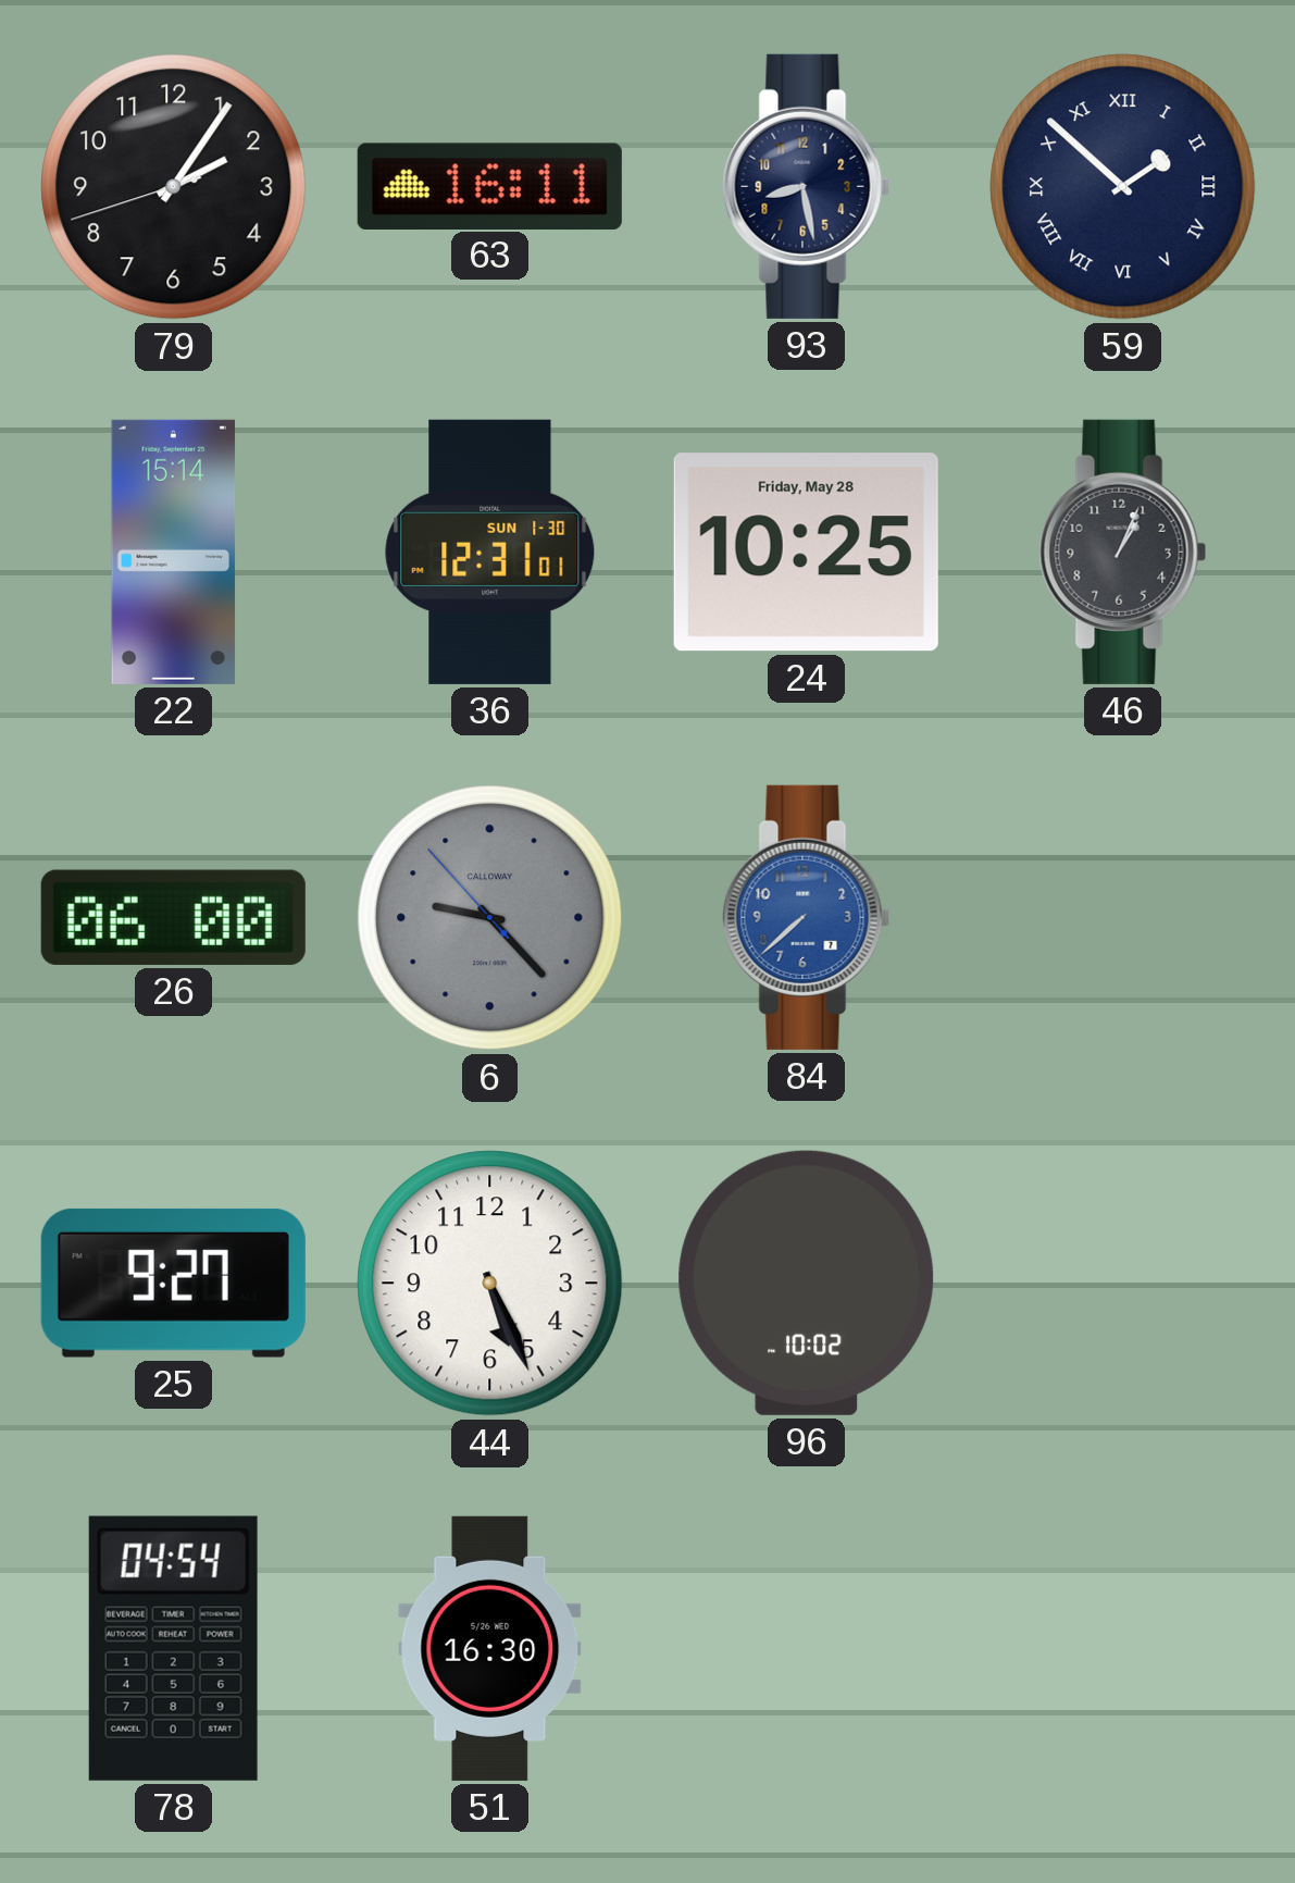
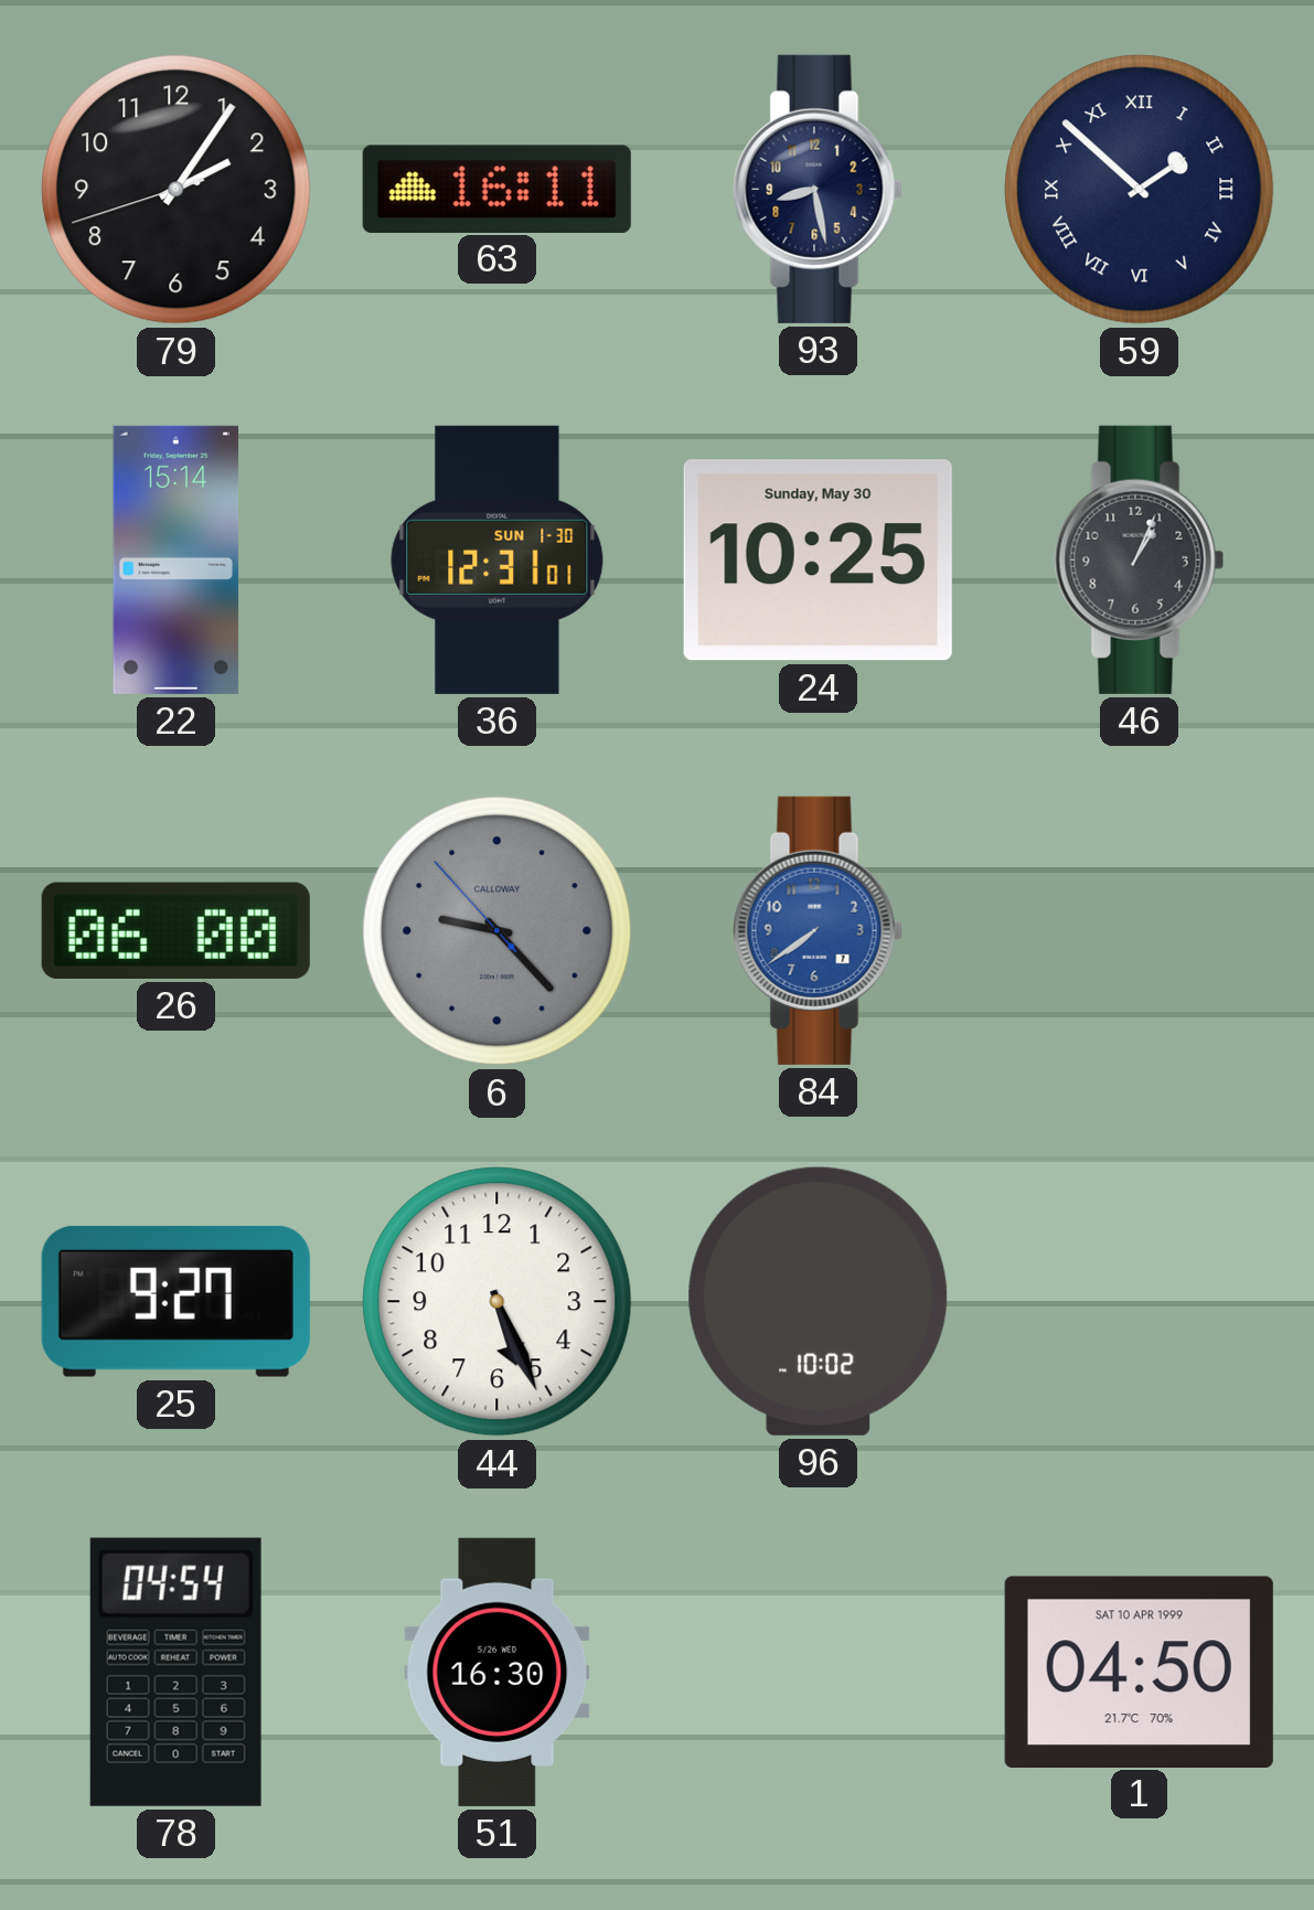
24 date: Friday, May 28 -> Sunday, May 30 (818, 561)
84: 7:38 -> 7:39 (819, 930)
1: none -> 04:50 (1139, 1672)
